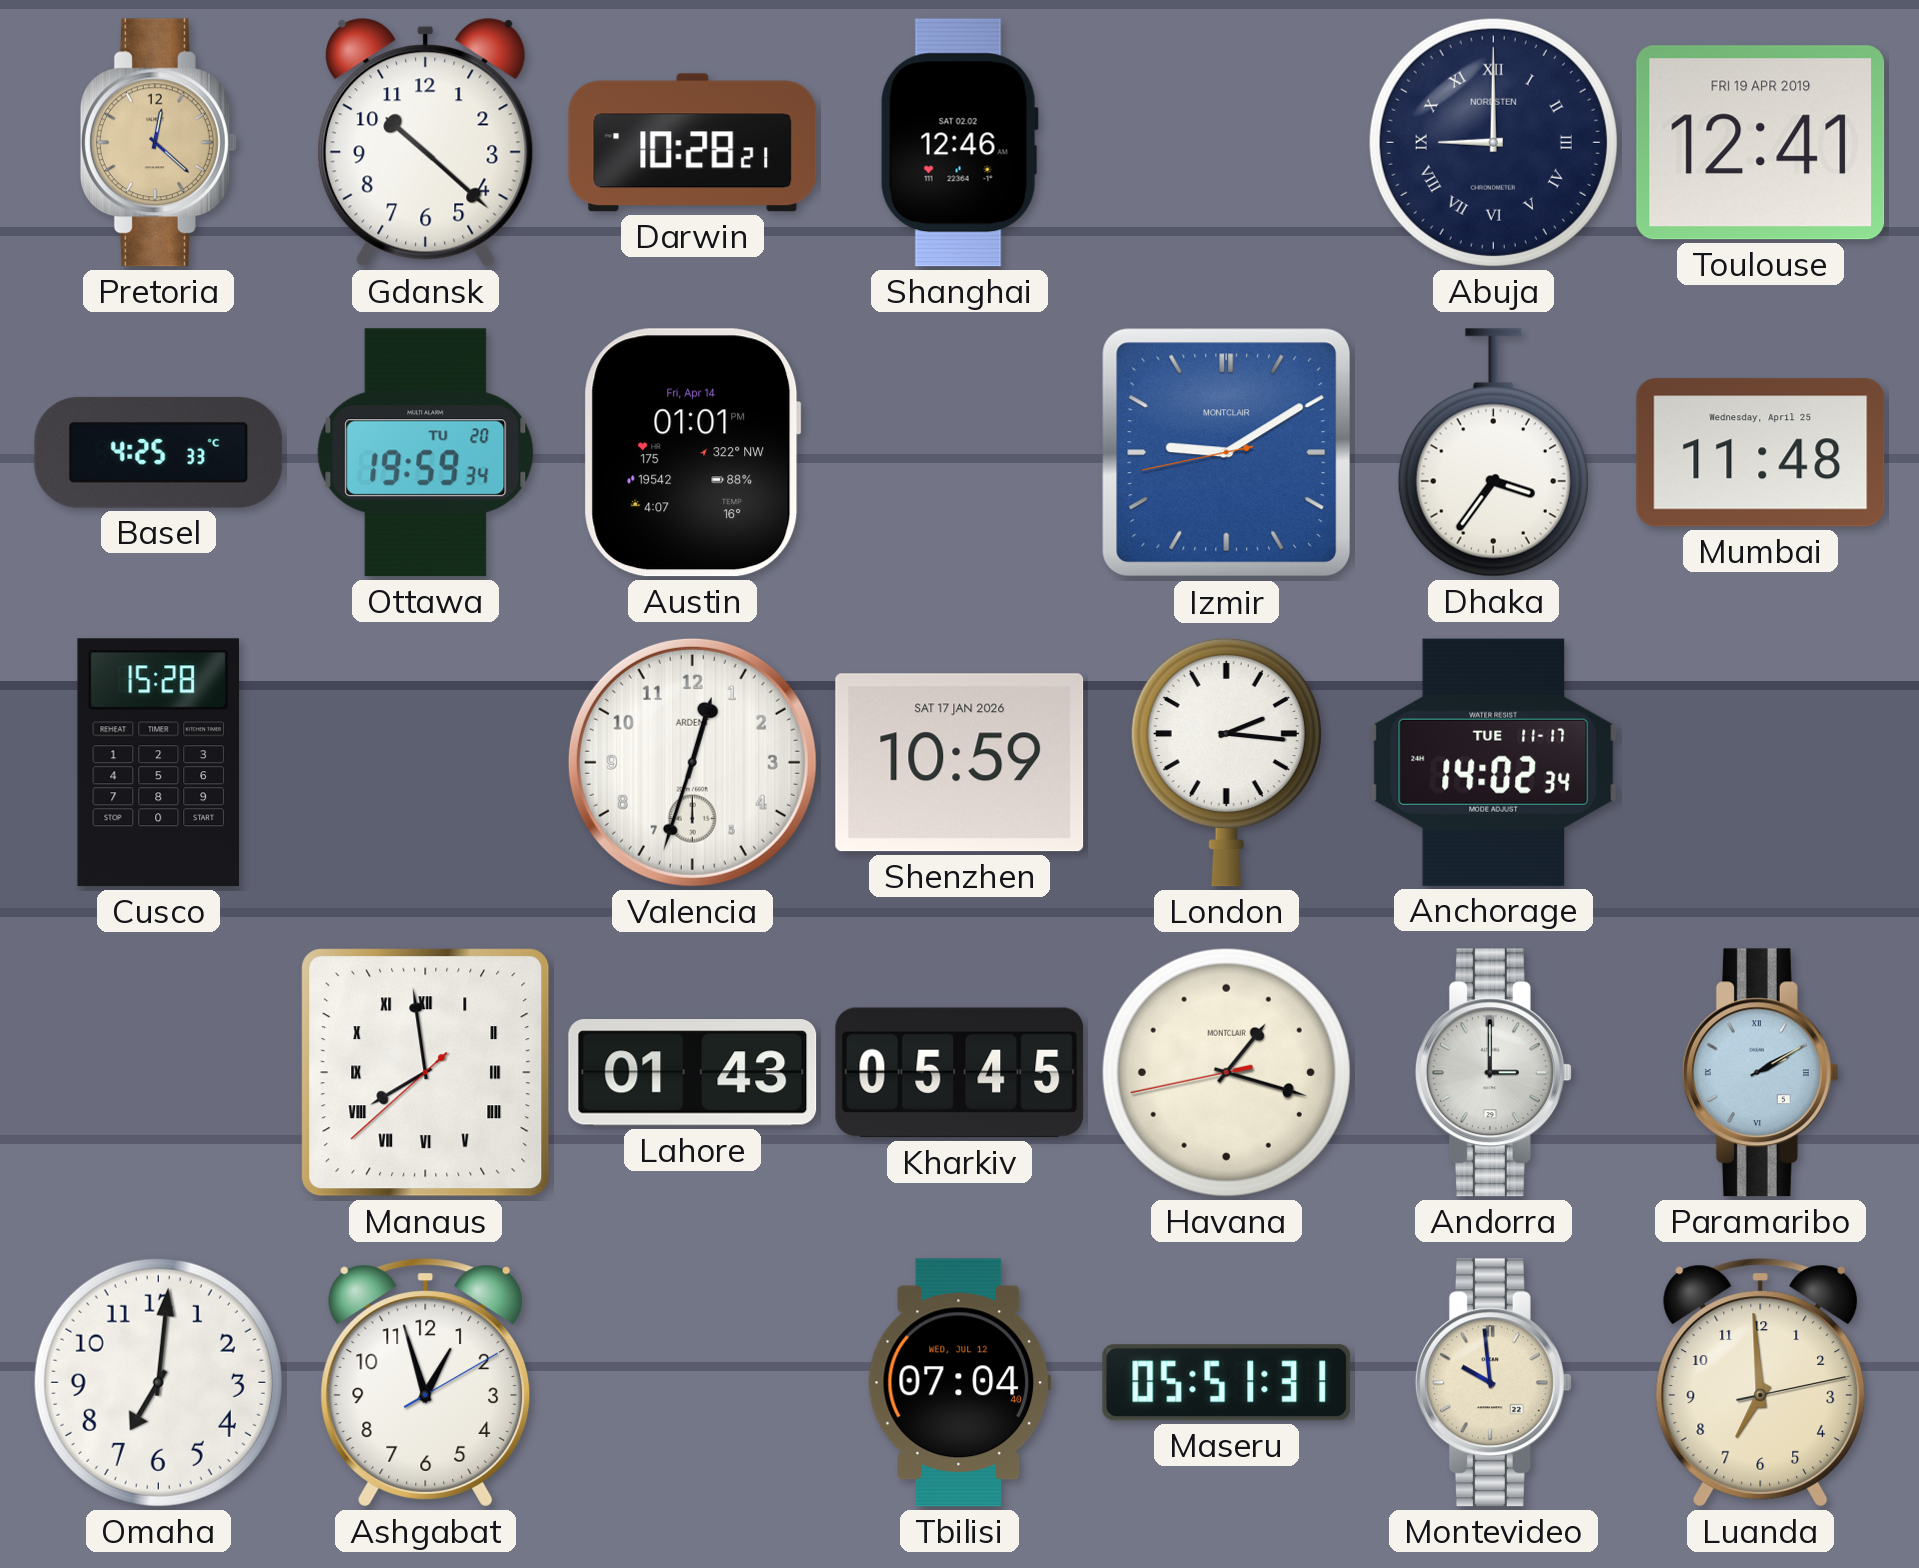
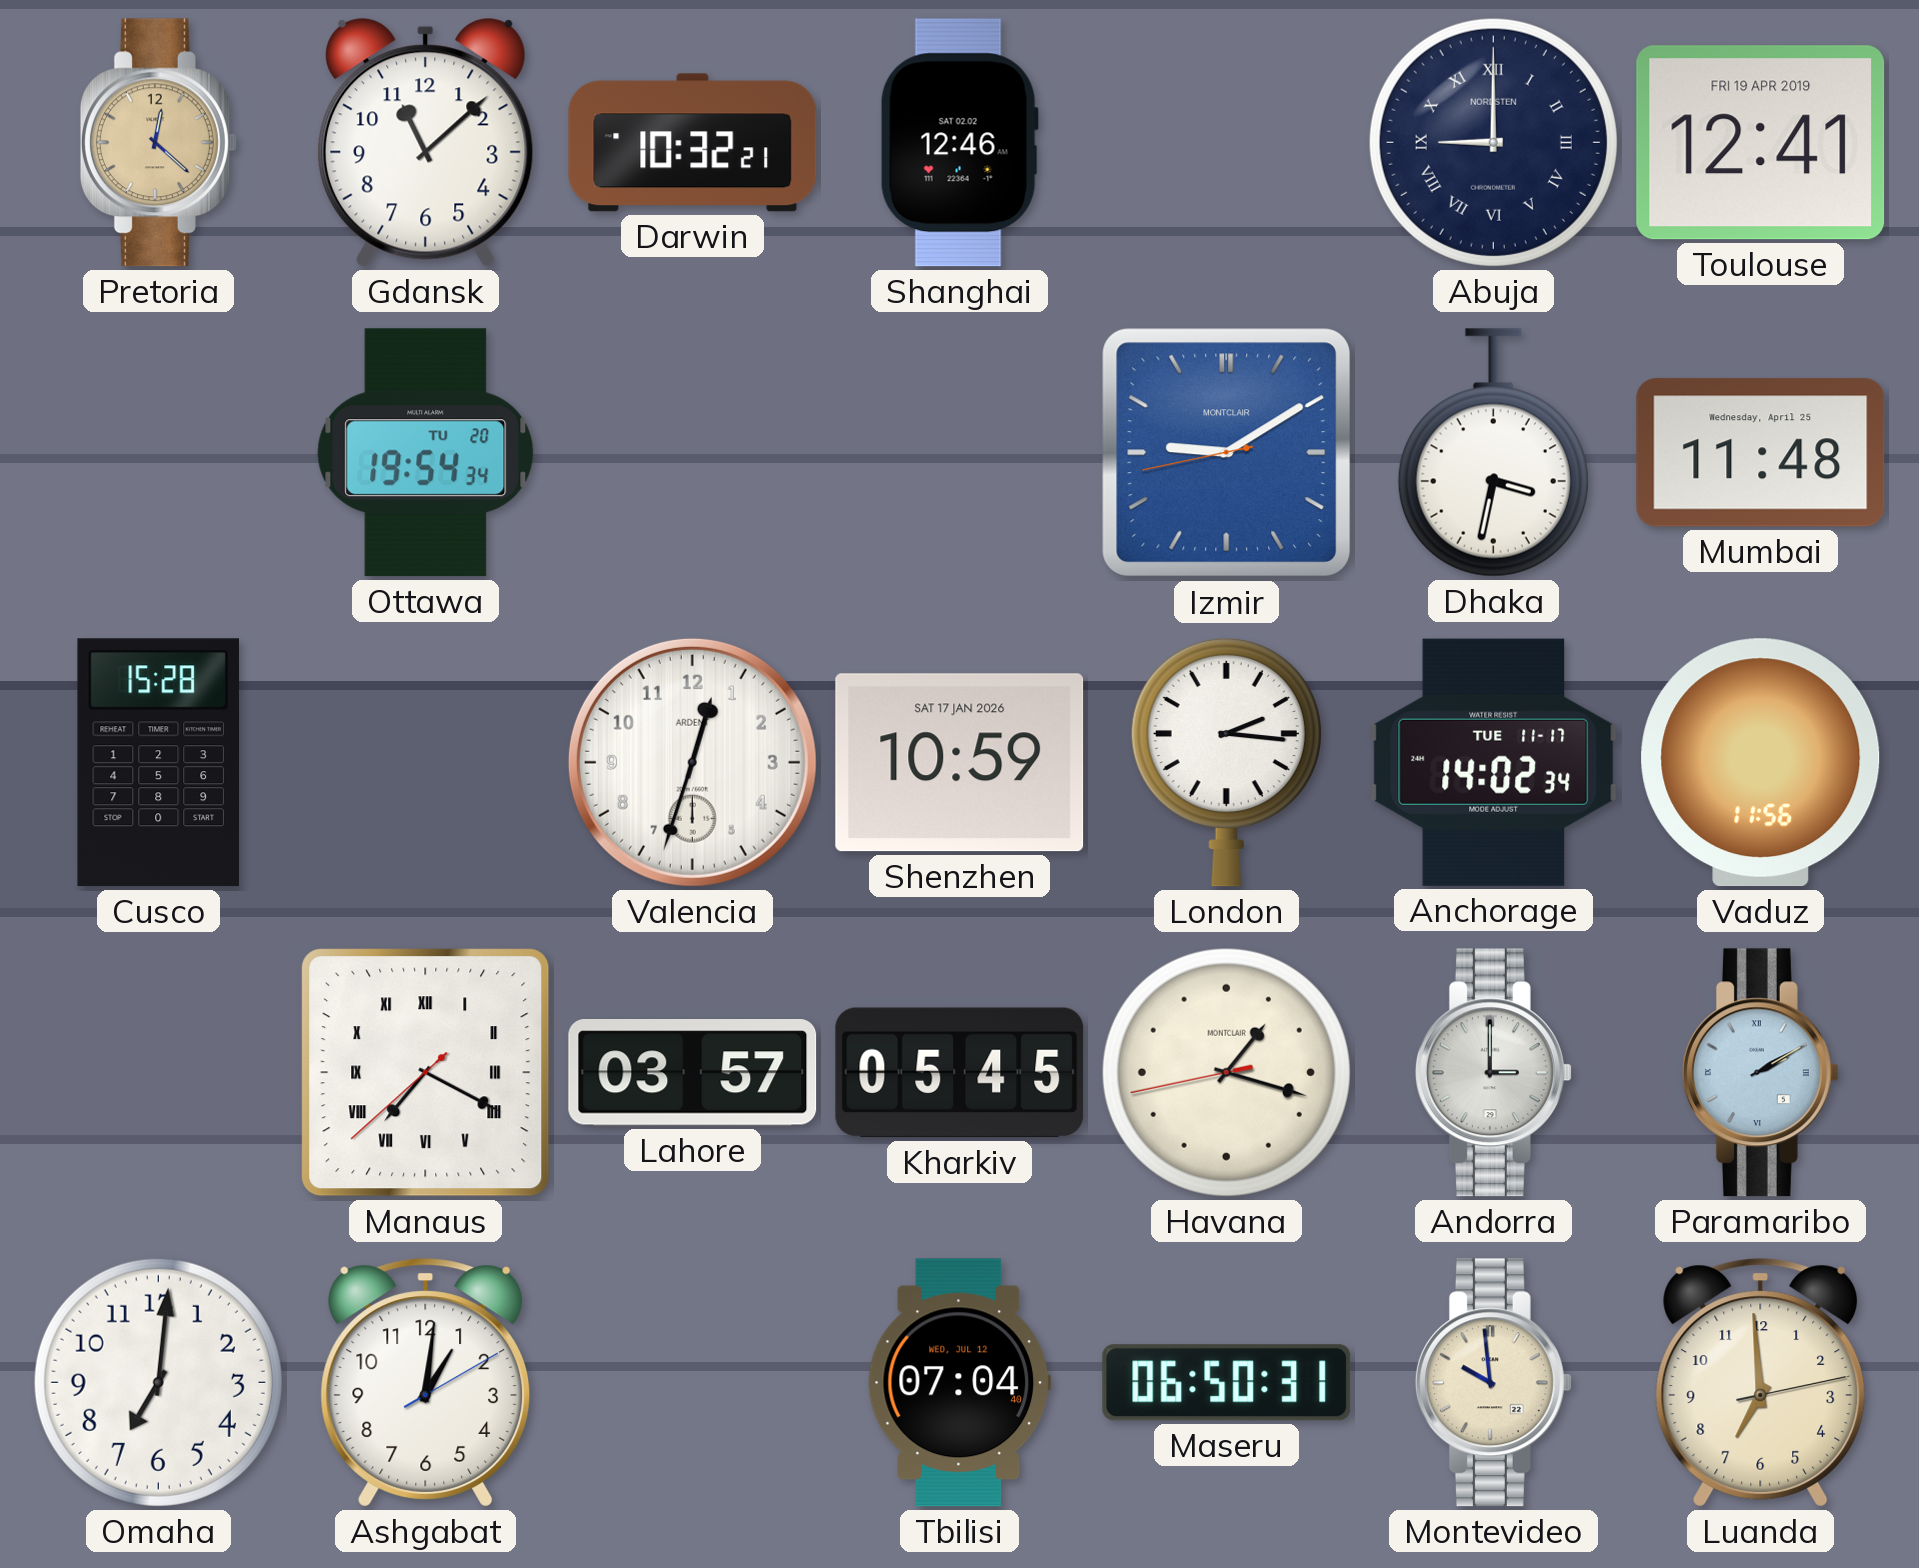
Gdansk: 10:22 -> 11:08 (426, 143)
Darwin: 10:28 -> 10:32 (693, 143)
Basel: 4:25 -> none (159, 452)
Ottawa: 19:59 -> 19:54 (426, 453)
Austin: 01:01 -> none (693, 453)
Dhaka: 3:36 -> 3:32 (1493, 453)
Vaduz: none -> 11:56 (1761, 763)
Manaus: 7:58 -> 7:19 (426, 1073)
Lahore: 01:43 -> 03:57 (693, 1073)
Ashgabat: 12:57 -> 1:01 (426, 1383)
Maseru: 05:51 -> 06:50 (1227, 1383)
